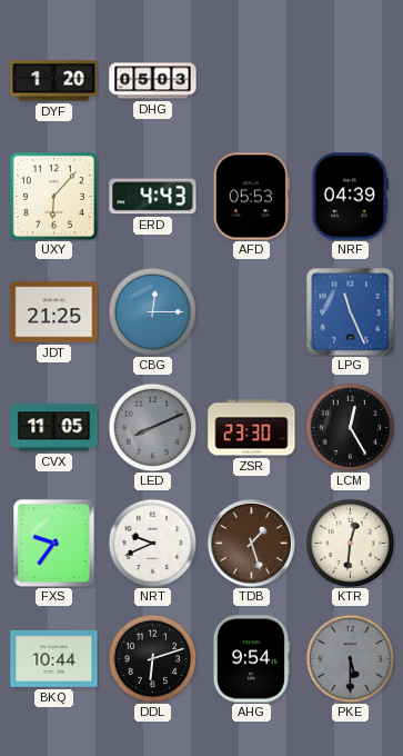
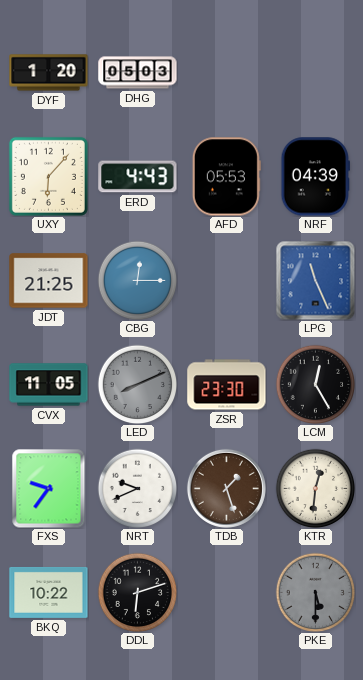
BKQ: 10:44 -> 10:22 (49, 592)
AHG: 9:54 -> none (251, 659)
